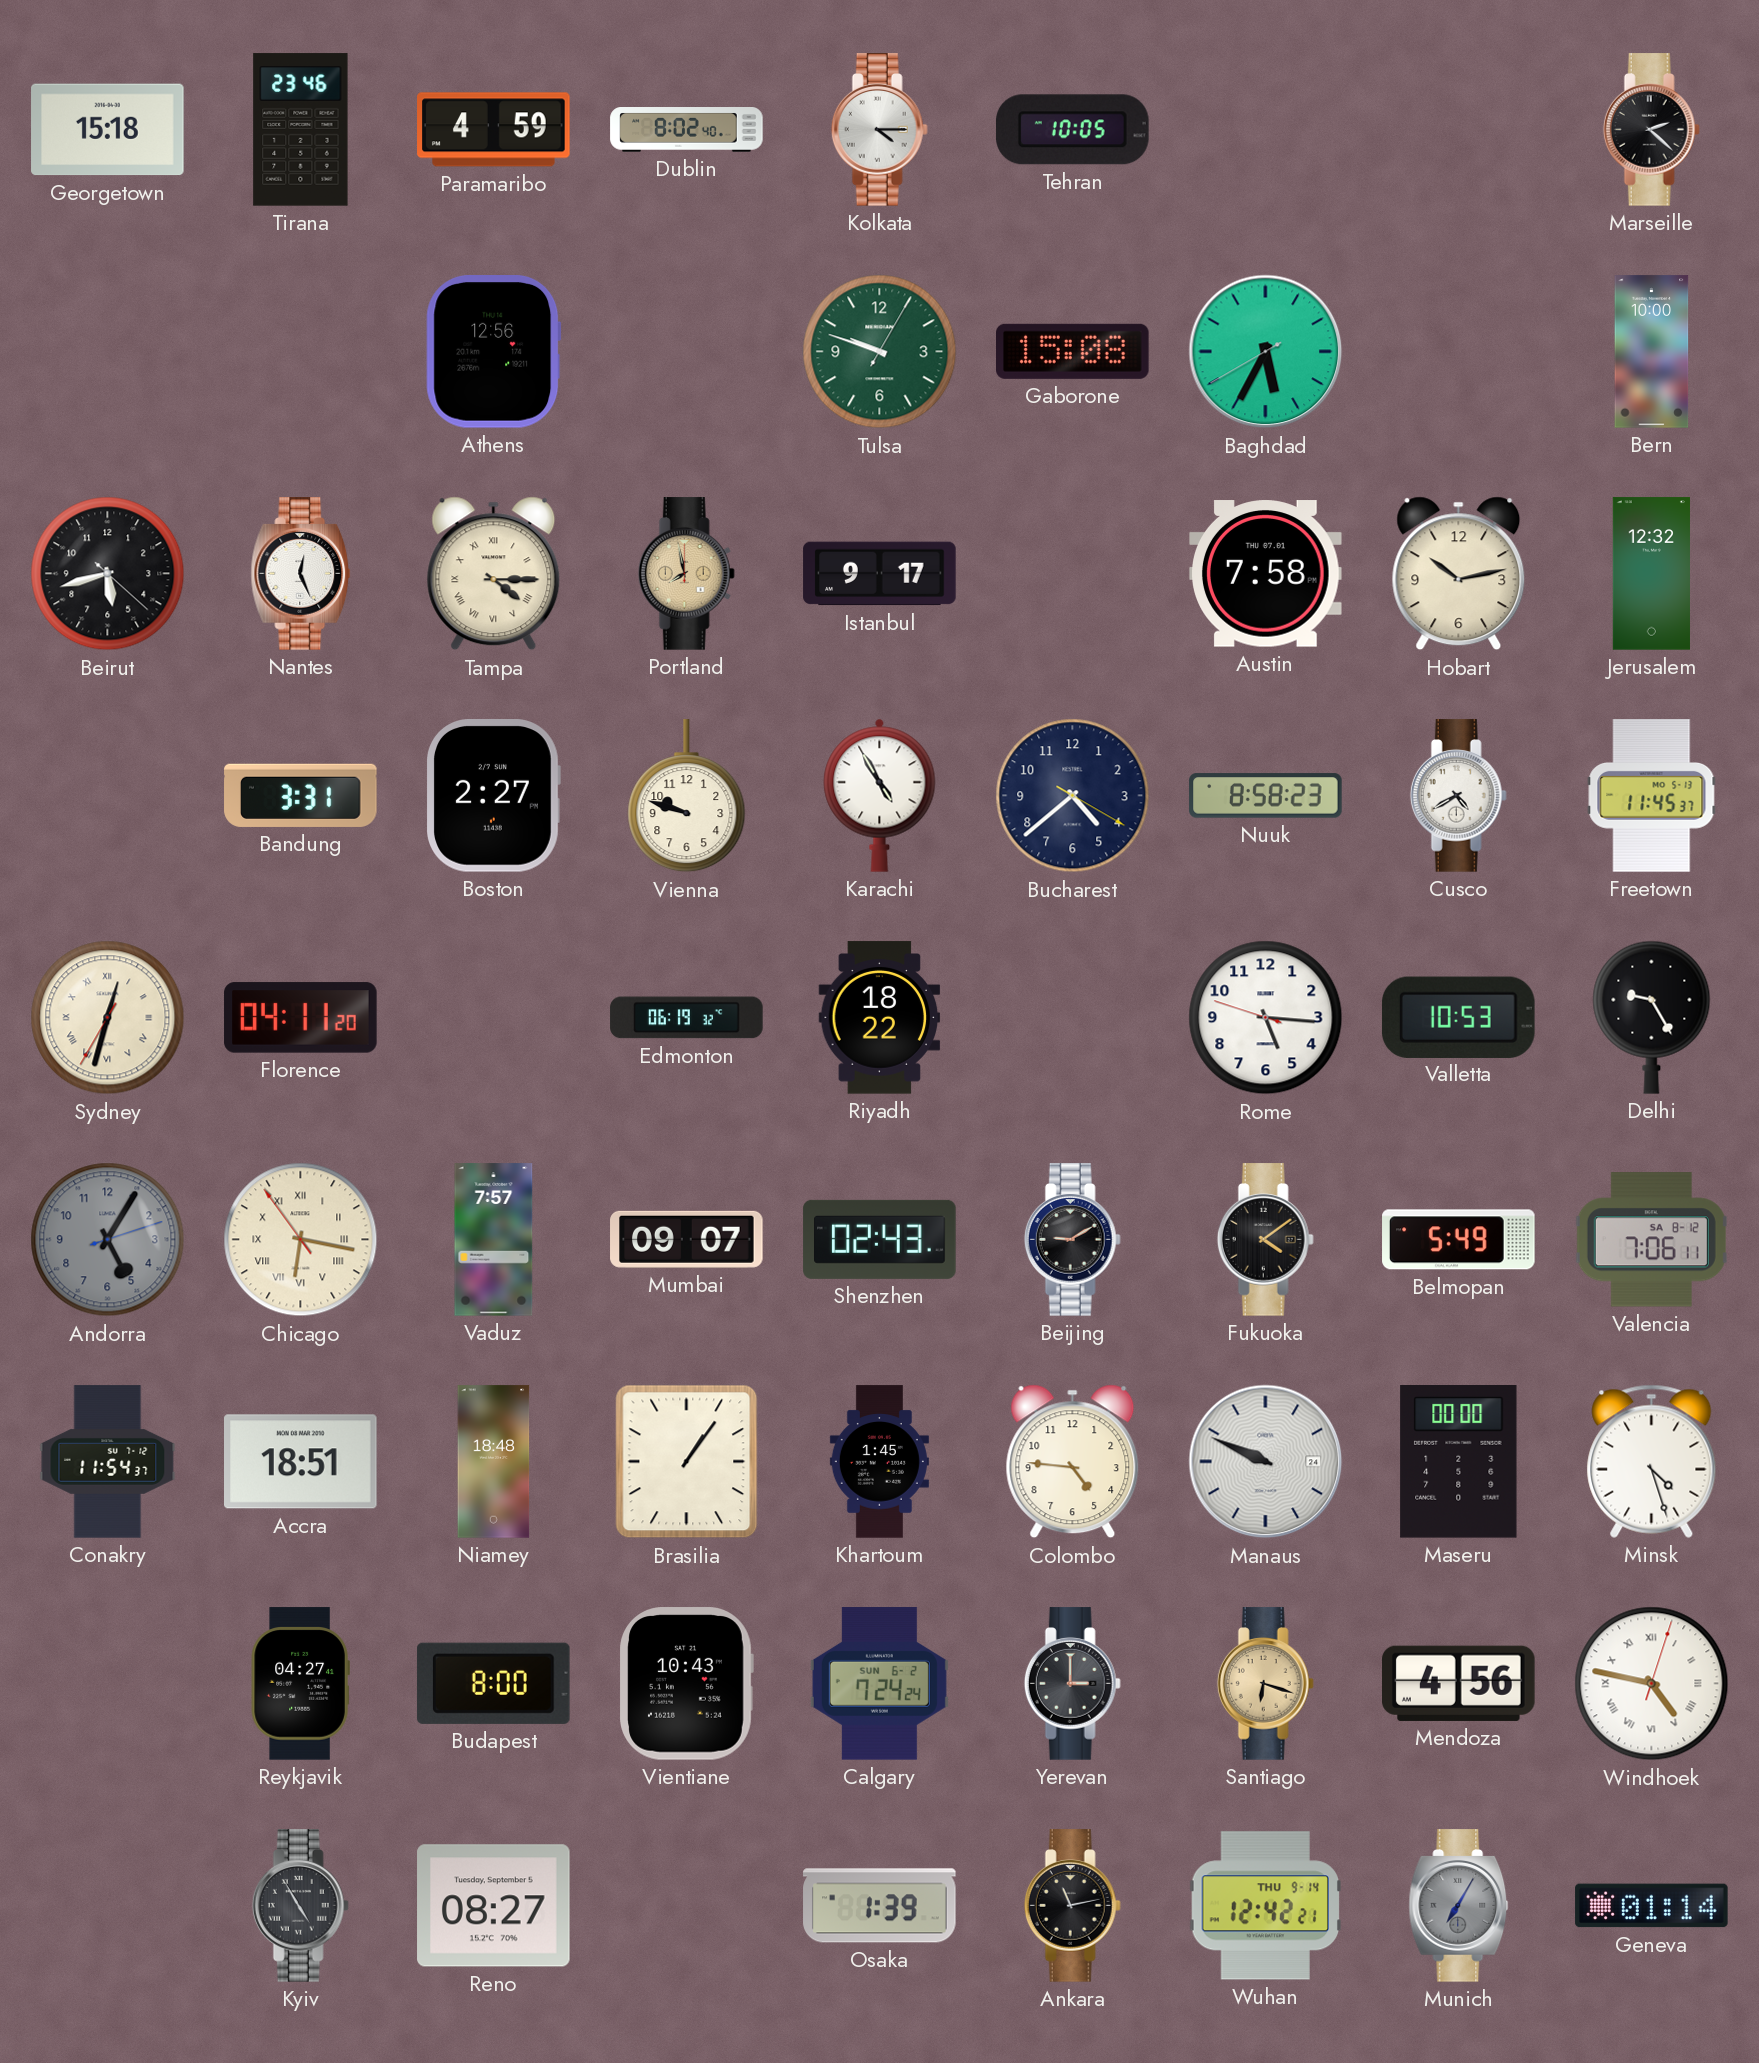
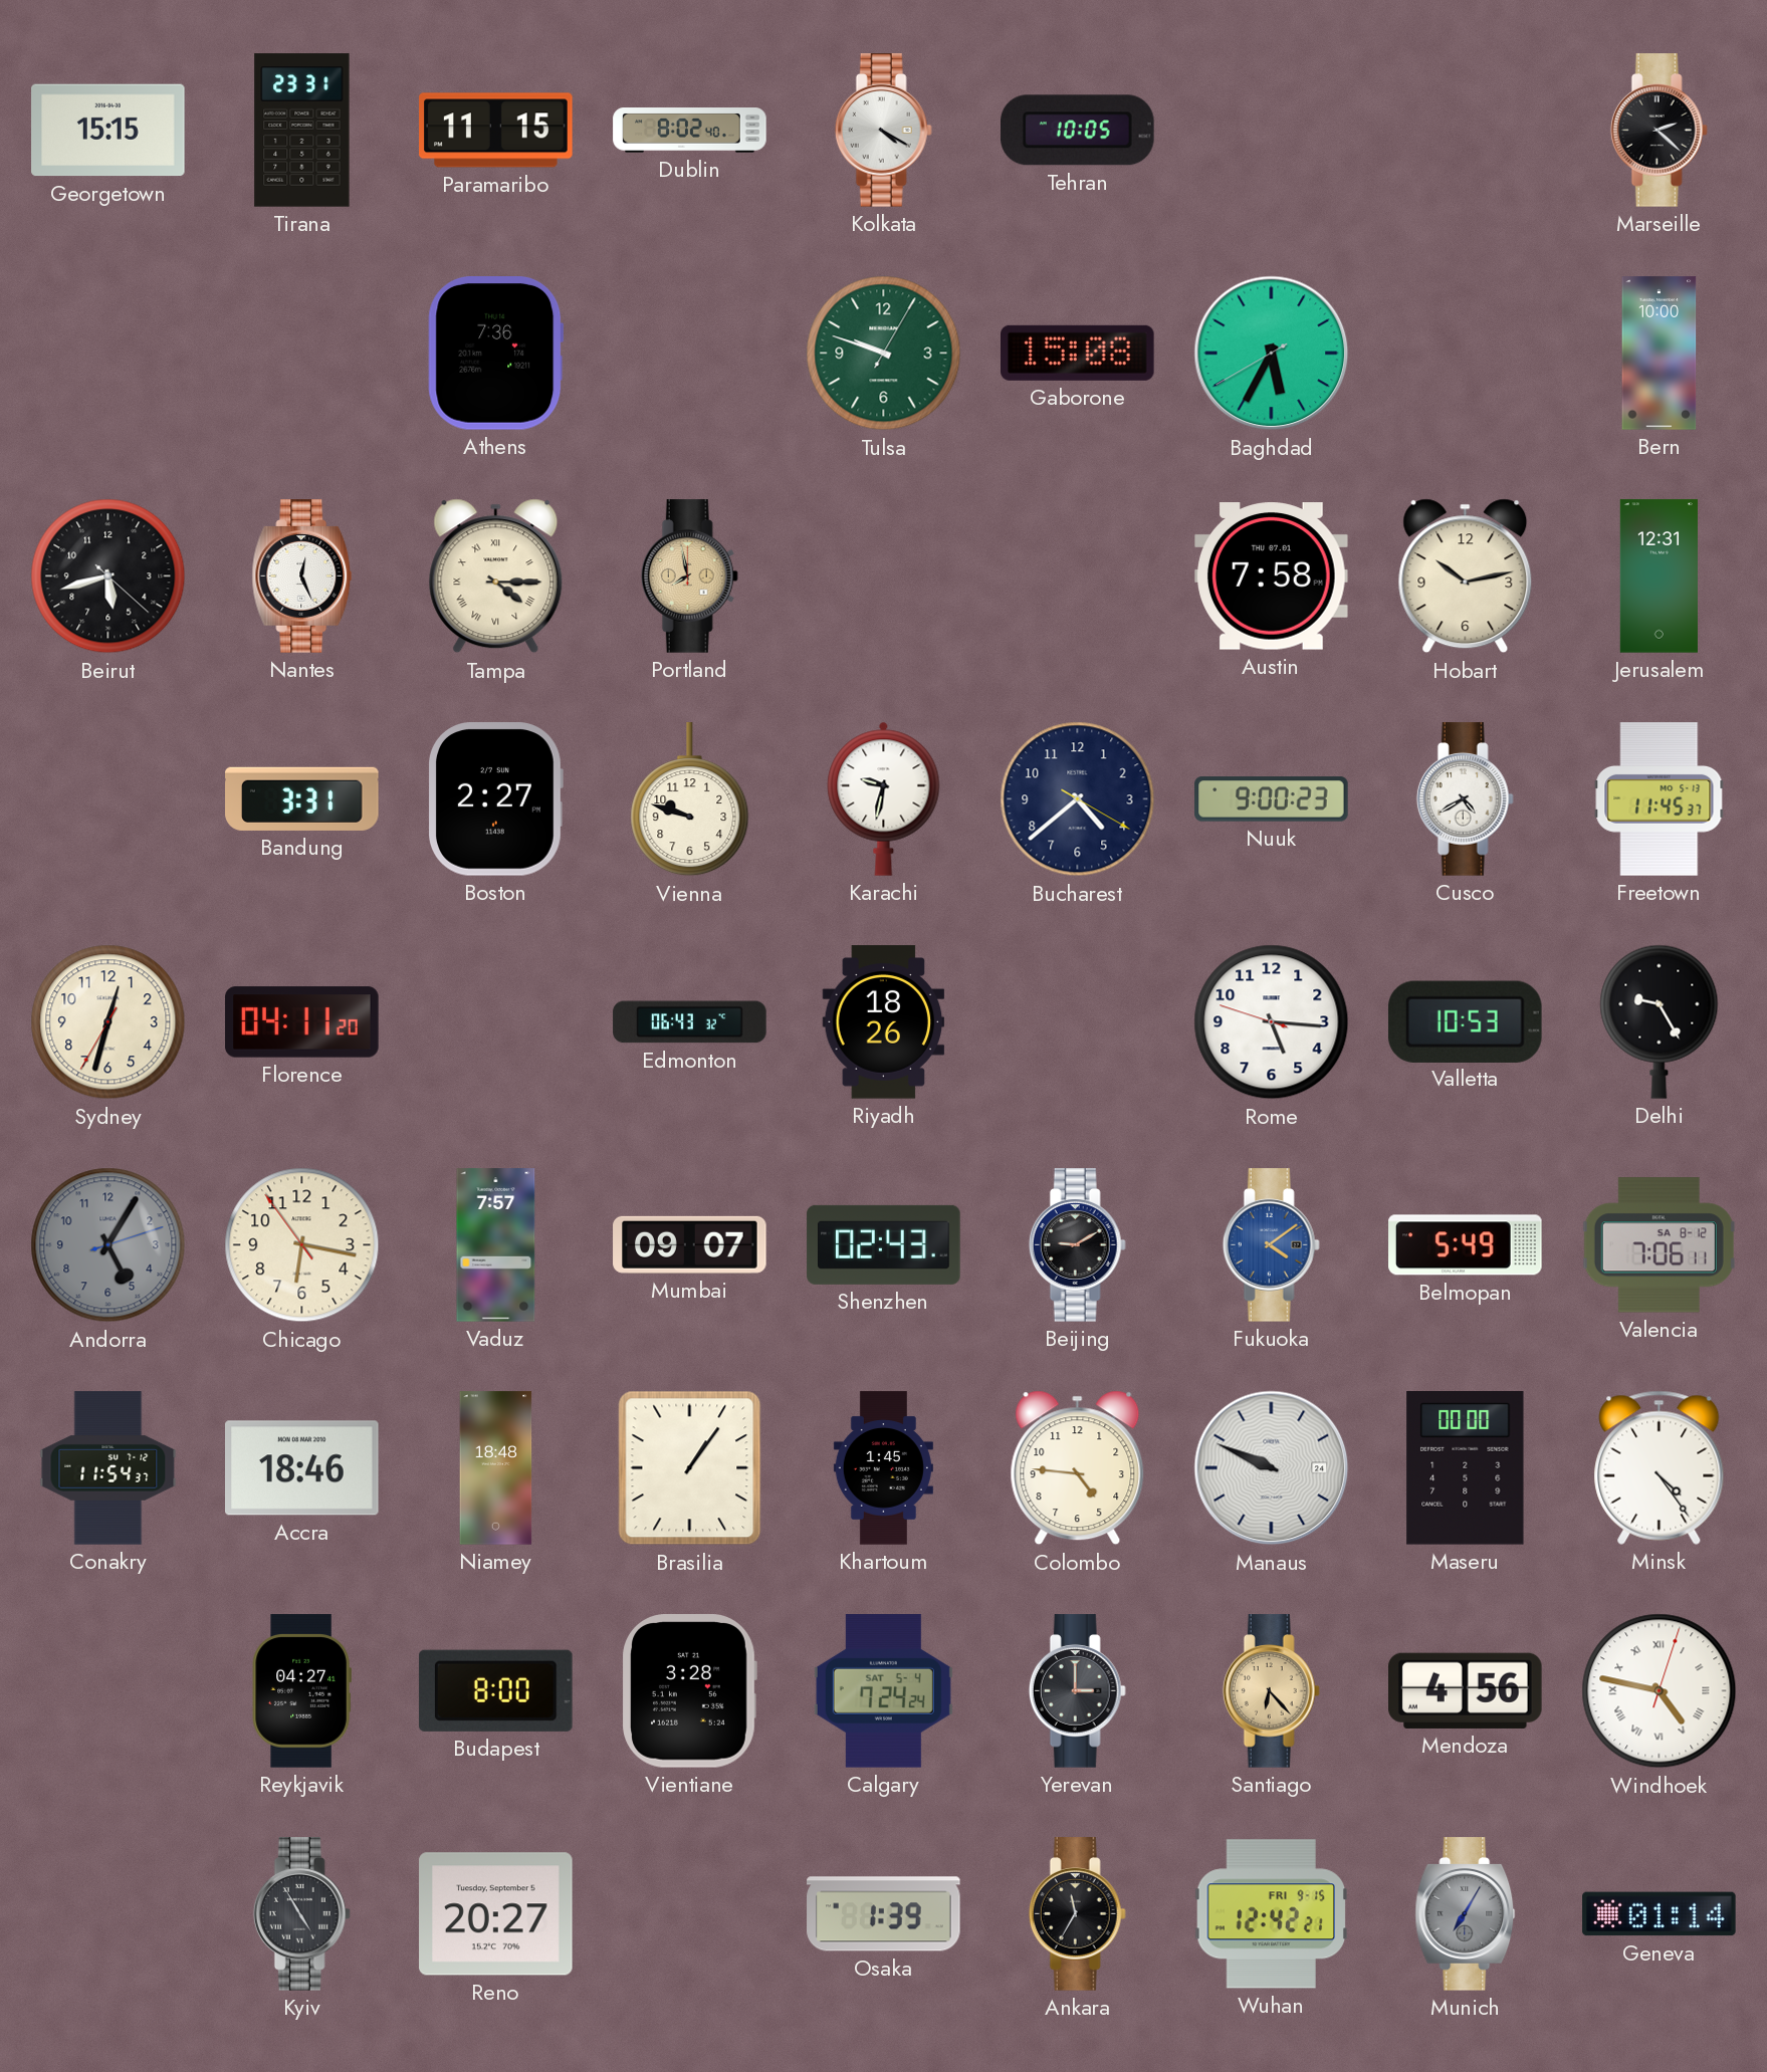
Georgetown: 15:18 -> 15:15 (108, 131)
Tirana: 23:46 -> 23:31 (302, 131)
Paramaribo: 4:59 -> 11:15 (496, 131)
Kolkata: 4:15 -> 4:20 (883, 131)
Athens: 12:56 -> 7:36 (496, 354)
Istanbul: 9:17 -> none (880, 574)
Jerusalem: 12:32 -> 12:31 (1659, 577)
Karachi: 4:55 -> 9:32 (884, 798)
Nuuk: 8:58 -> 9:00 (1272, 799)
Sydney numerals: Roman -> Arabic (108, 1022)
Edmonton: 06:19 -> 06:43 (690, 1022)
Riyadh: 18:22 -> 18:26 (884, 1022)
Chicago numerals: Roman -> Arabic (302, 1245)
Fukuoka dial: black -> blue (1271, 1245)
Accra: 18:51 -> 18:46 (302, 1468)
Minsk: 4:27 -> 4:24 (1660, 1467)
Vientiane: 10:43 -> 3:28 (689, 1691)
Calgary date: SUN 6-2 -> SAT 5-4 (883, 1691)
Santiago: 6:18 -> 6:23 (1271, 1691)
Reno: 08:27 -> 20:27 (496, 1914)
Ankara: 11:13 -> 11:35 (1077, 1914)
Wuhan date: THU 9-14 -> FRI 9-15 (1271, 1914)
